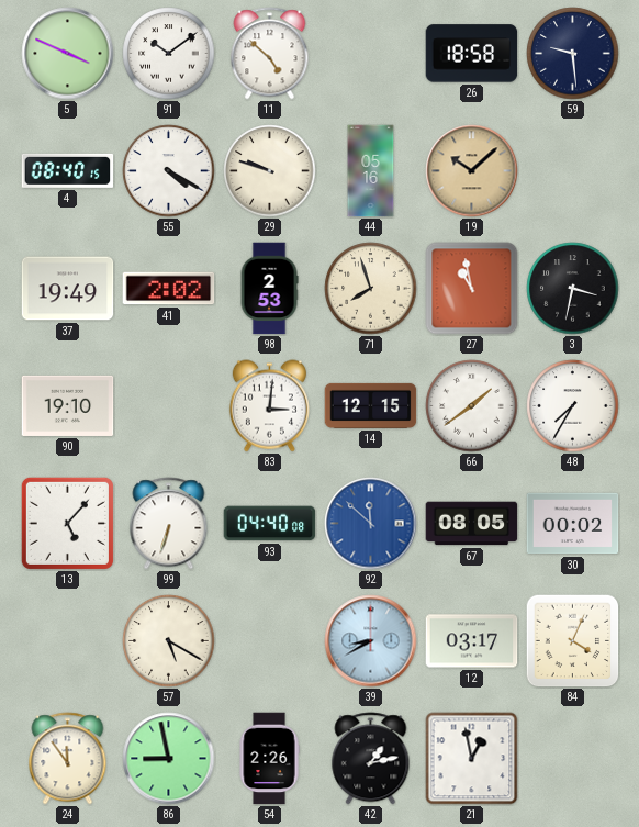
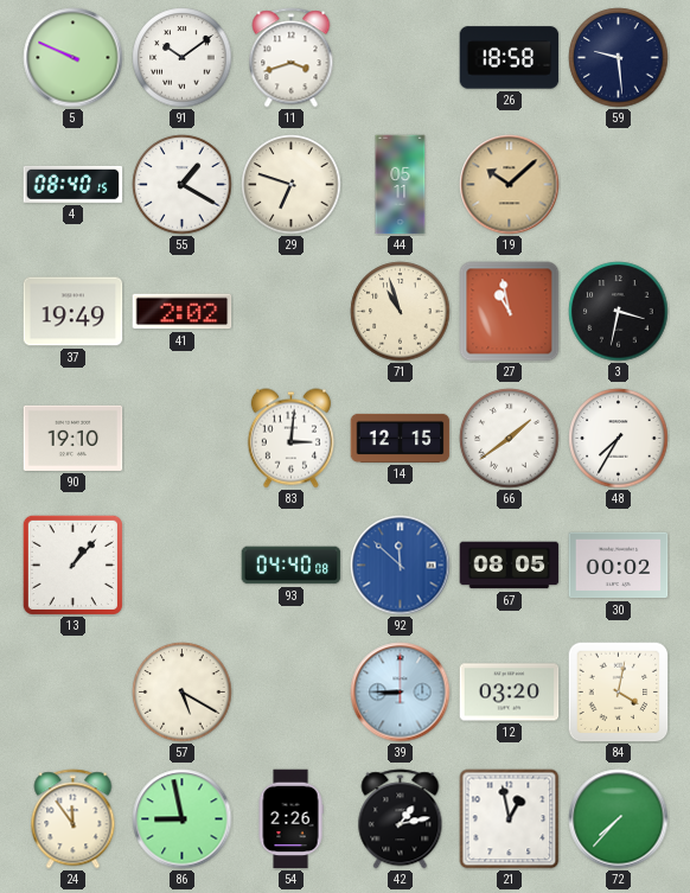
5: 3:49 -> 9:49 (74, 58)
11: 4:52 -> 3:42 (292, 58)
55: 4:20 -> 1:20 (183, 185)
29: 9:48 -> 6:48 (292, 185)
44: 05:16 -> 05:11 (401, 185)
98: 2:53 -> none (269, 289)
71: 7:57 -> 10:57 (401, 312)
13: 5:07 -> 1:07 (72, 564)
99: 6:33 -> none (169, 524)
39: 8:40 -> 8:45 (401, 693)
12: 03:17 -> 03:20 (510, 693)
84: 4:04 -> 4:02 (618, 691)
72: none -> 7:37 (619, 819)
